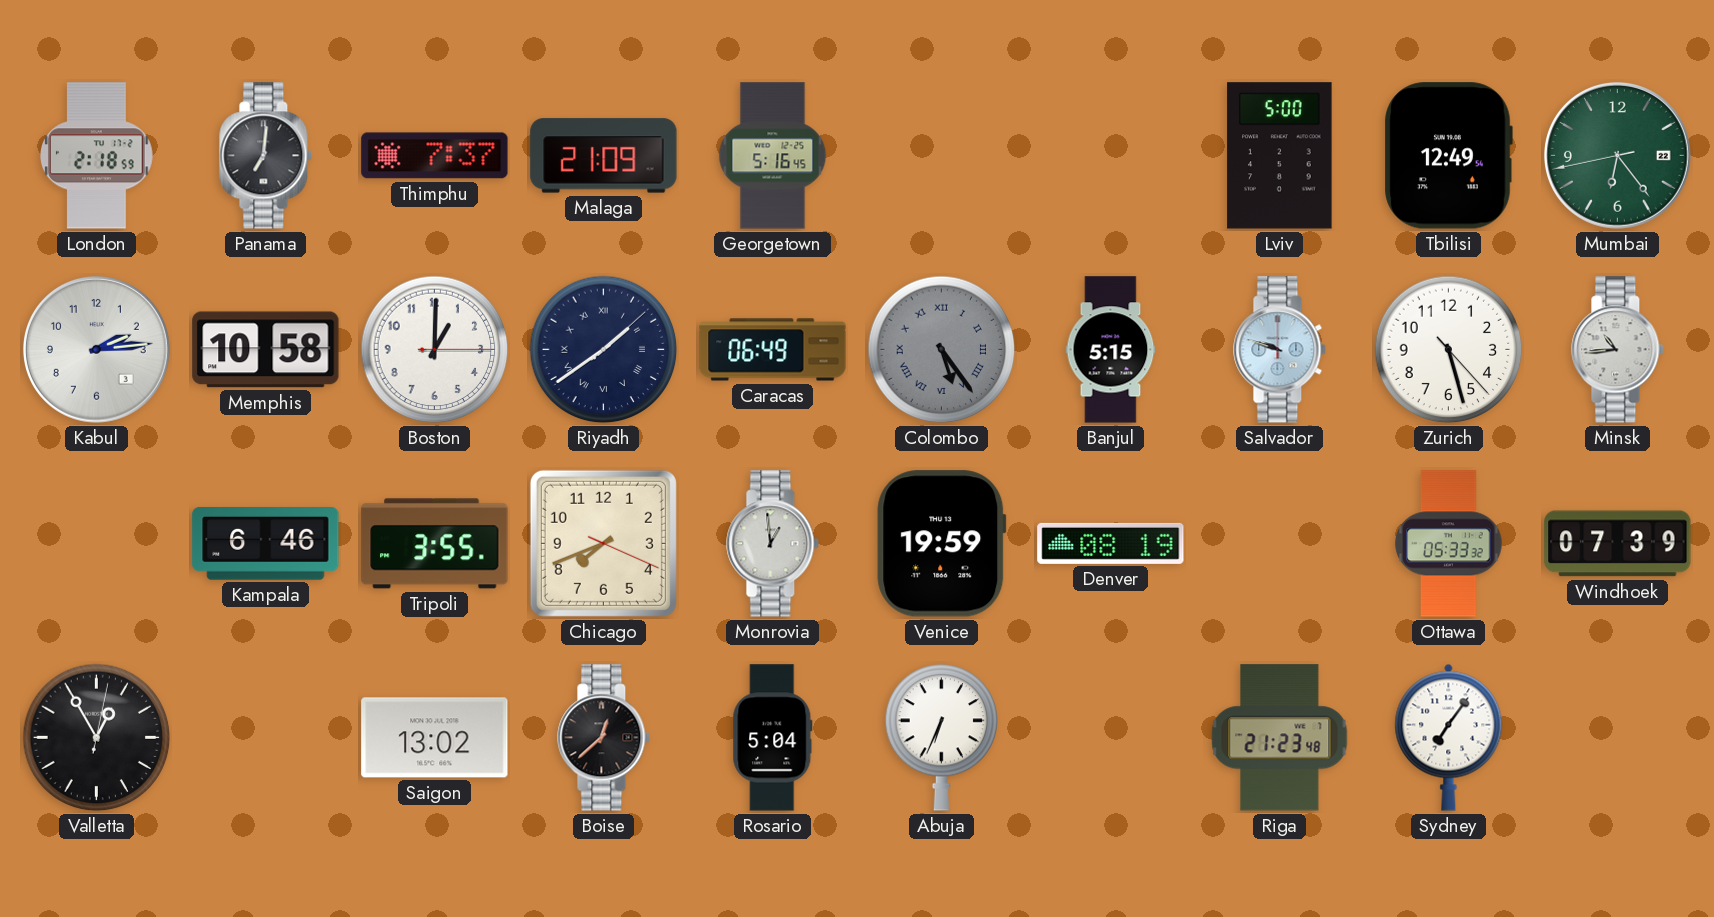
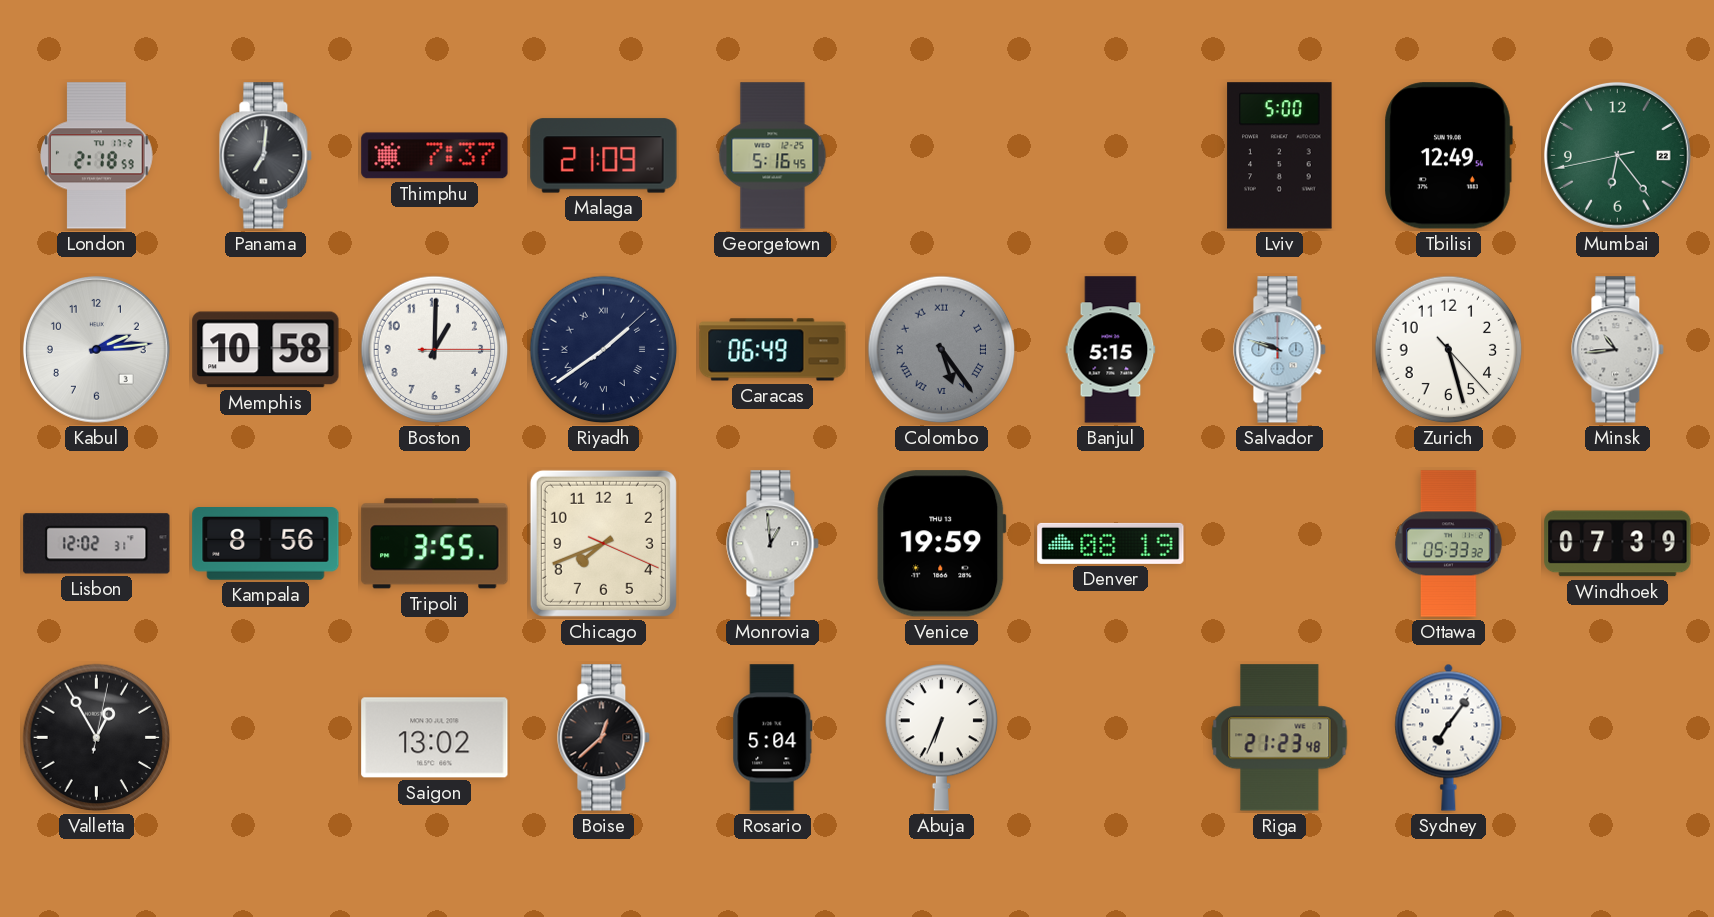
Lisbon: none -> 12:02 (97, 544)
Kampala: 6:46 -> 8:56 (266, 544)
